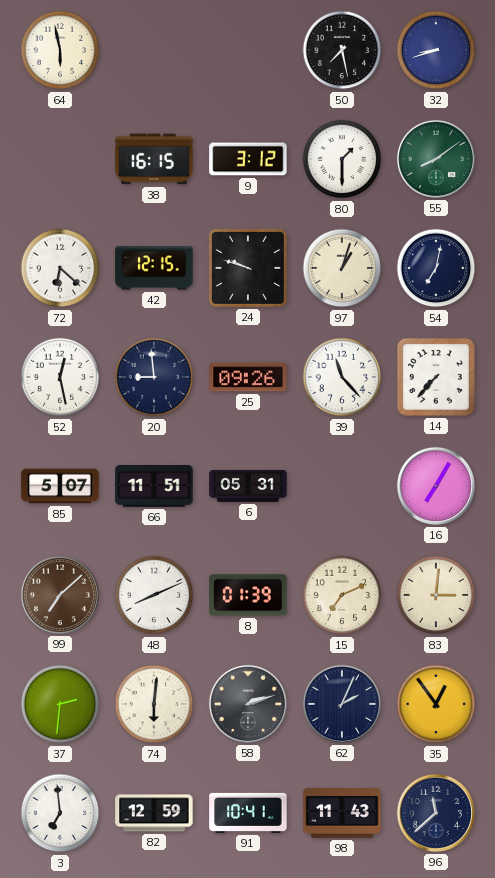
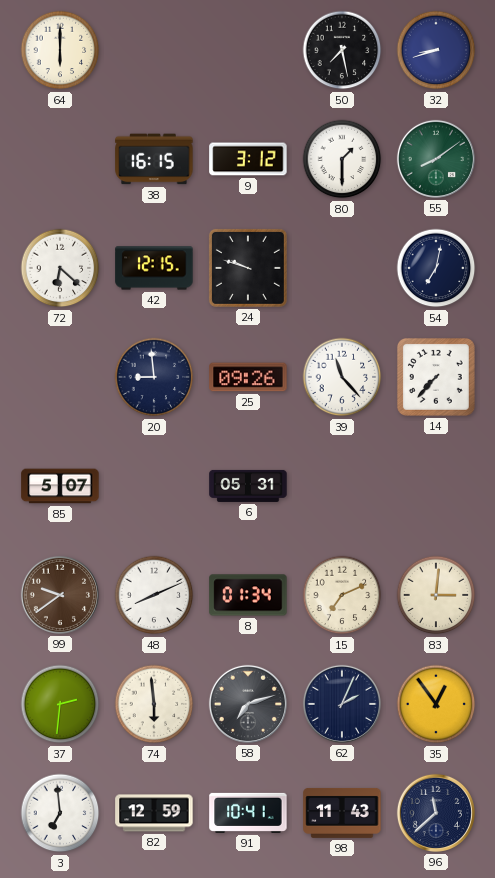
64: 5:58 -> 6:00 (60, 50)
97: 1:03 -> none (342, 268)
52: 12:28 -> none (60, 377)
66: 11:51 -> none (154, 487)
16: 7:05 -> none (436, 486)
99: 7:08 -> 9:39 (60, 595)
8: 01:39 -> 01:34 (248, 595)
74: 6:01 -> 5:59 (154, 704)
58: 2:12 -> 7:12 (248, 704)
